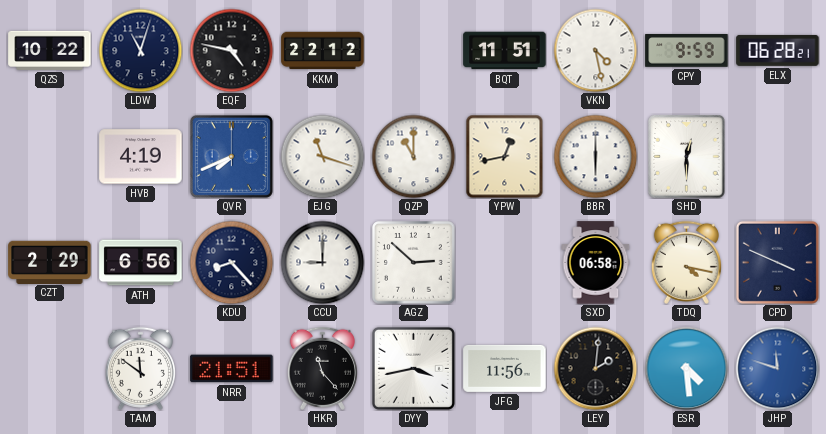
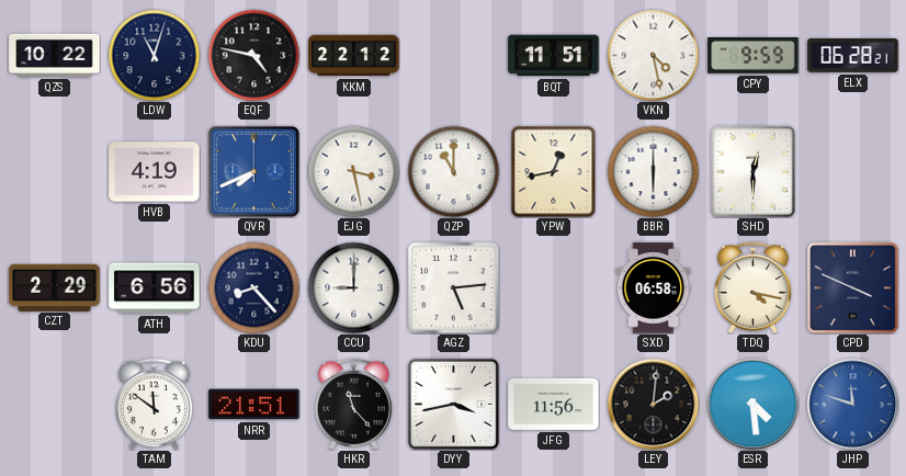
EJG: 11:18 -> 3:28 (353, 171)
AGZ: 2:52 -> 5:14 (454, 288)
